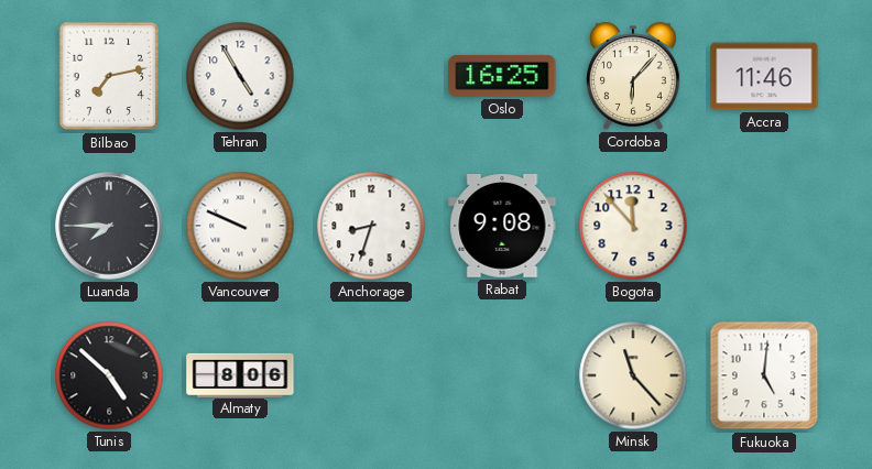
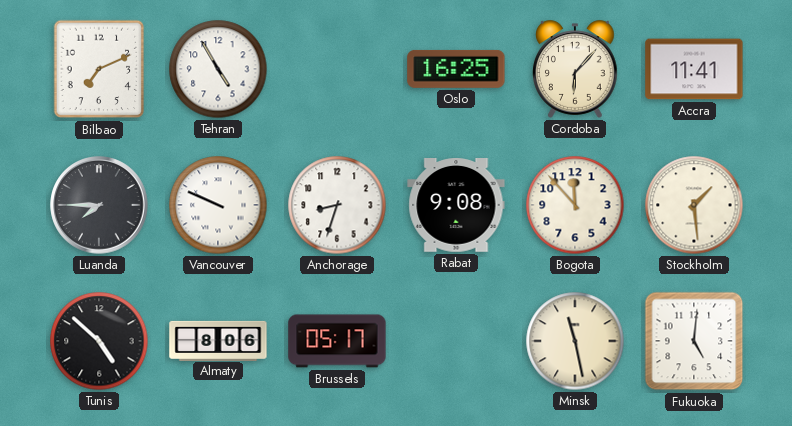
Bilbao: 7:13 -> 7:11 (99, 69)
Accra: 11:46 -> 11:41 (694, 69)
Stockholm: none -> 1:29 (694, 205)
Brussels: none -> 05:17 (337, 341)
Minsk: 11:23 -> 11:28 (575, 341)
